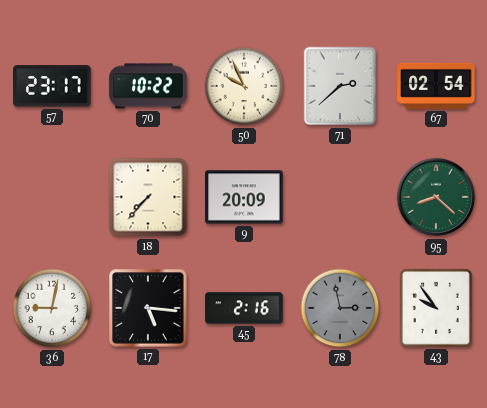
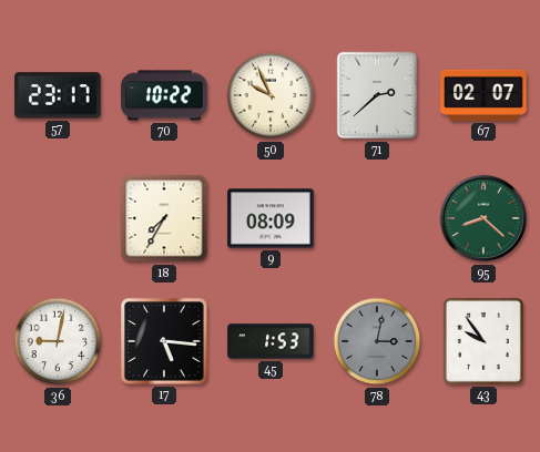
67: 02:54 -> 02:07 (483, 95)
18: 7:37 -> 7:35 (164, 218)
9: 20:09 -> 08:09 (271, 218)
45: 2:16 -> 1:53 (271, 341)
78: 2:58 -> 3:02 (377, 341)
